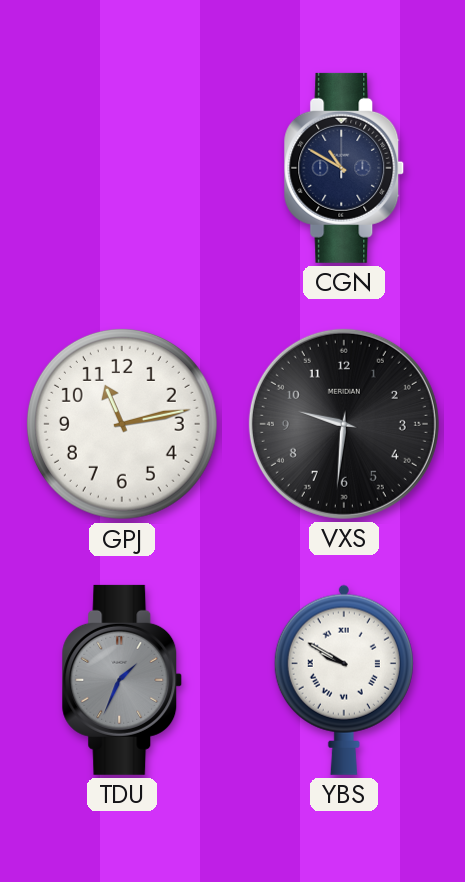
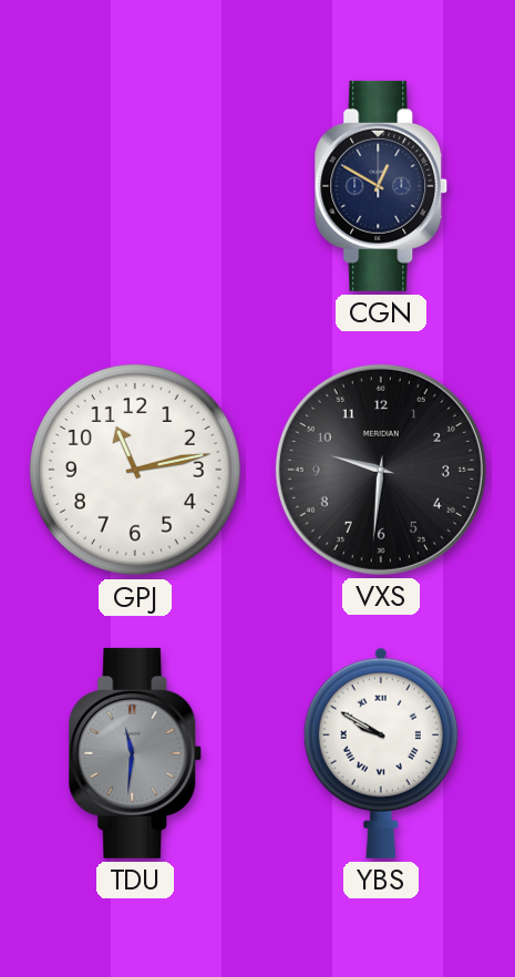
CGN: 10:50 -> 12:50 (381, 186)
TDU: 1:34 -> 11:31 (135, 753)
